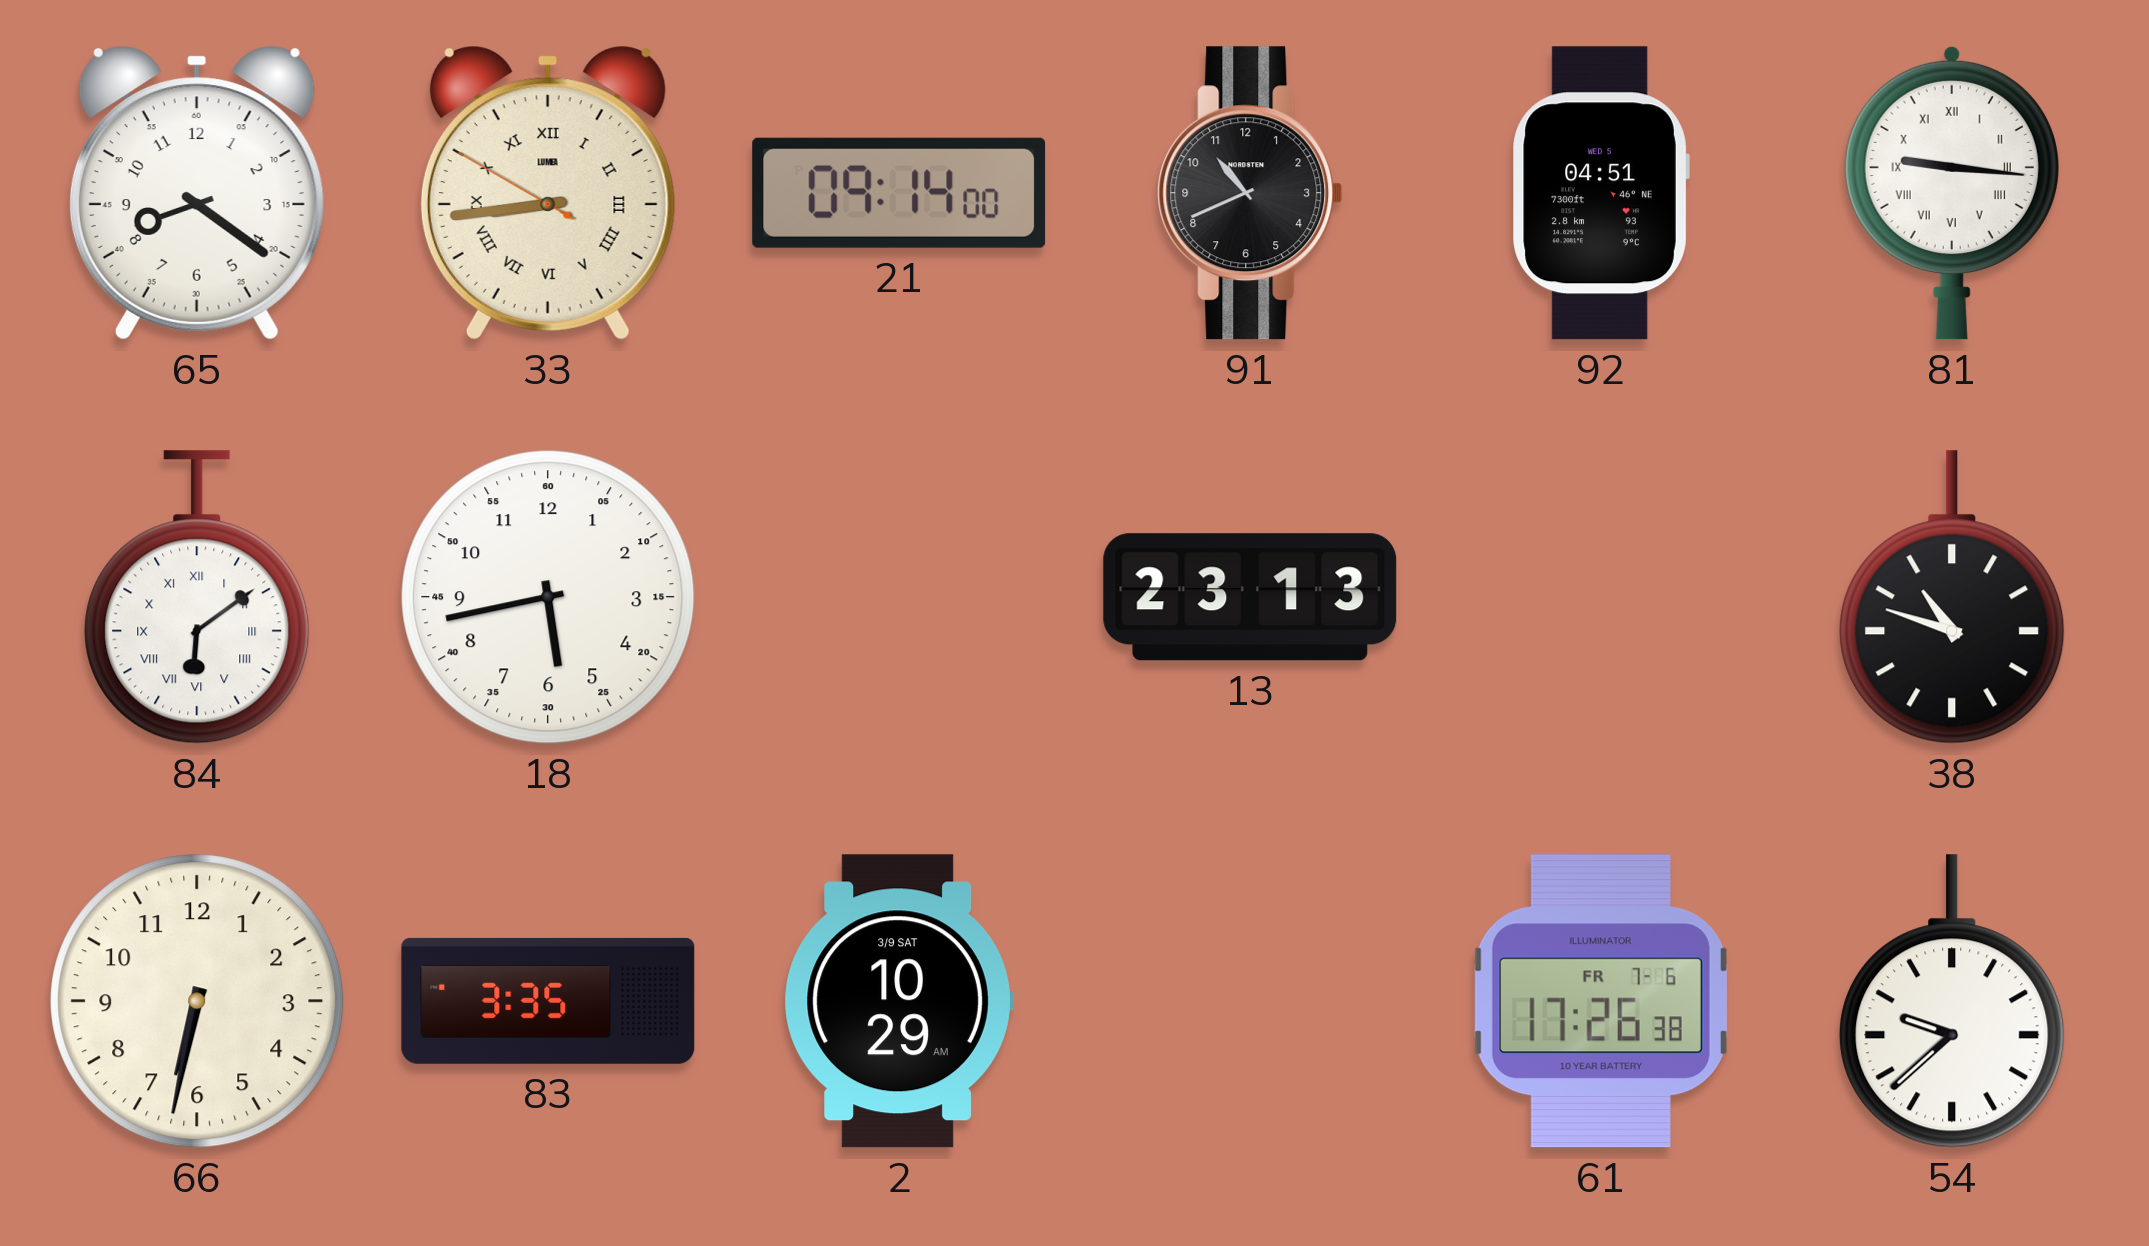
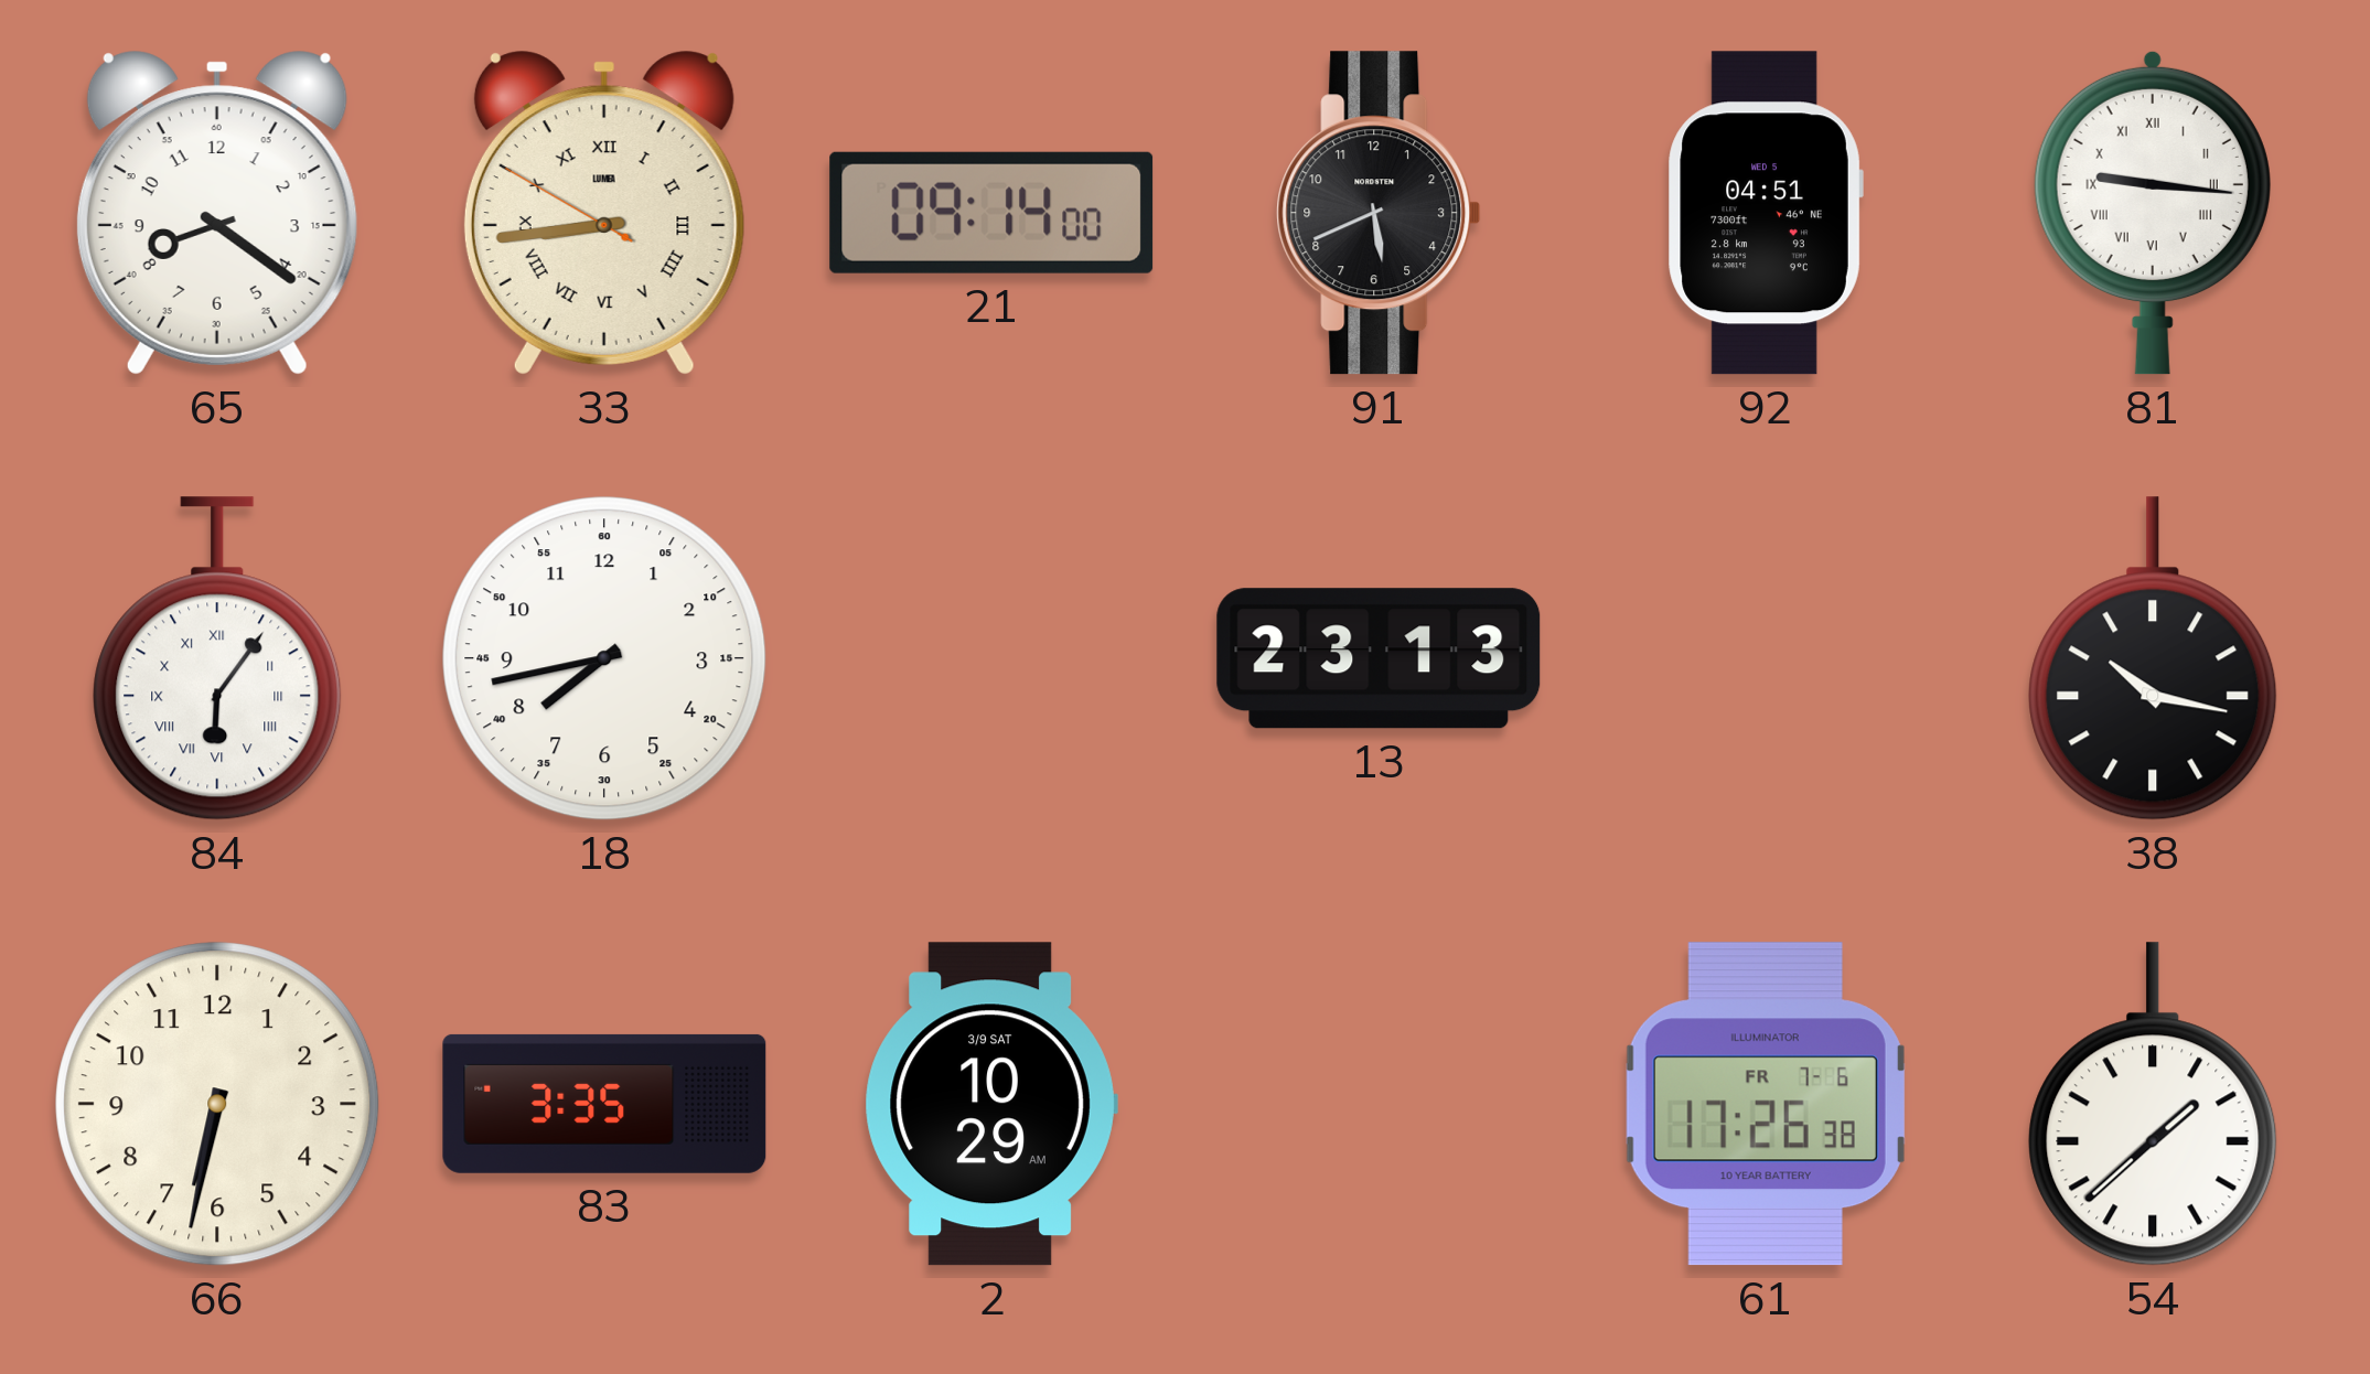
91: 10:41 -> 5:41 (1379, 213)
84: 6:09 -> 6:06 (217, 658)
18: 5:43 -> 7:43 (604, 658)
38: 10:48 -> 10:17 (2153, 658)
54: 9:38 -> 1:38 (2153, 1104)
